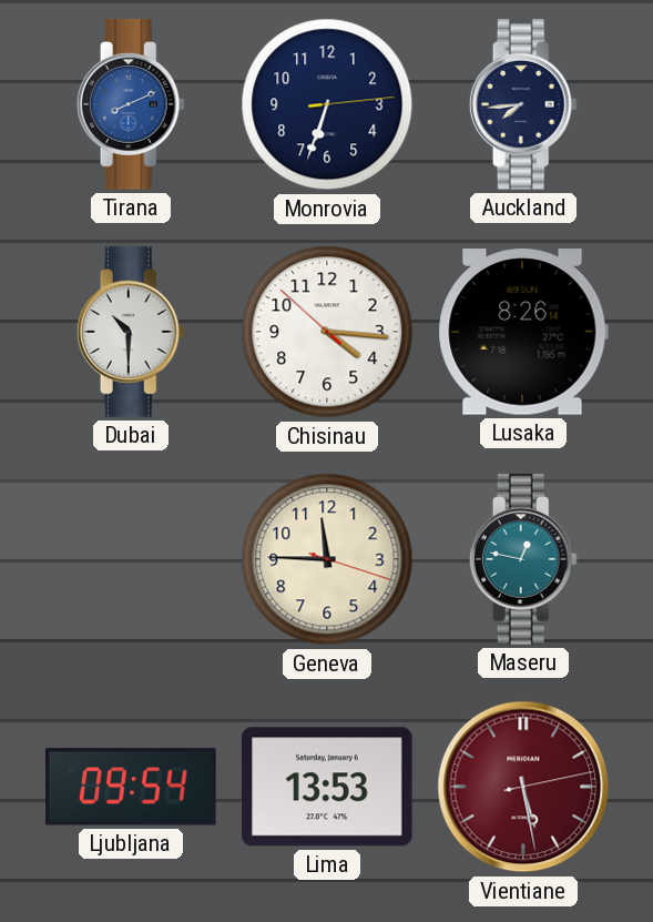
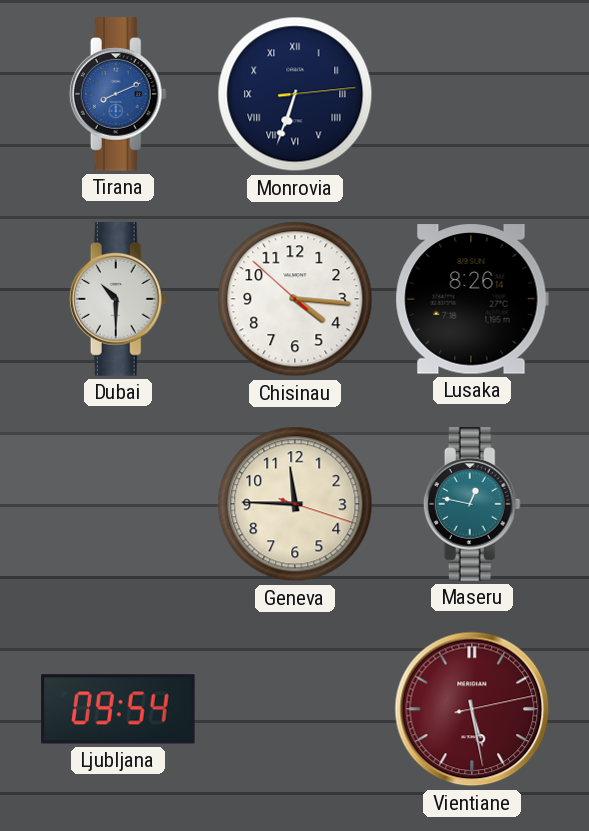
Monrovia numerals: Arabic -> Roman (295, 94)
Auckland: 7:44 -> none (523, 104)
Lima: 13:53 -> none (328, 787)
